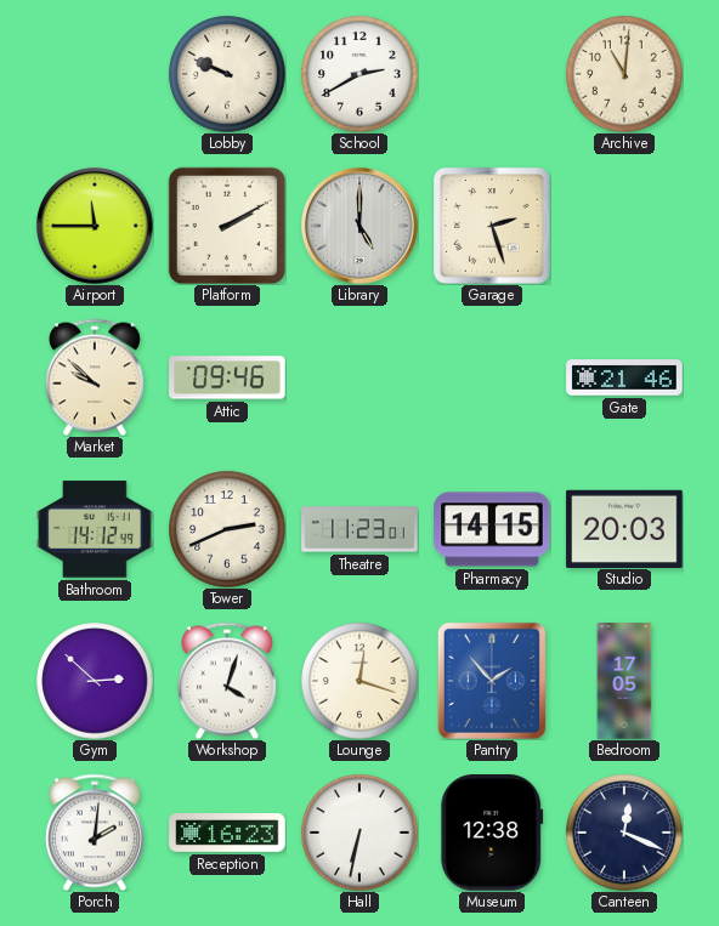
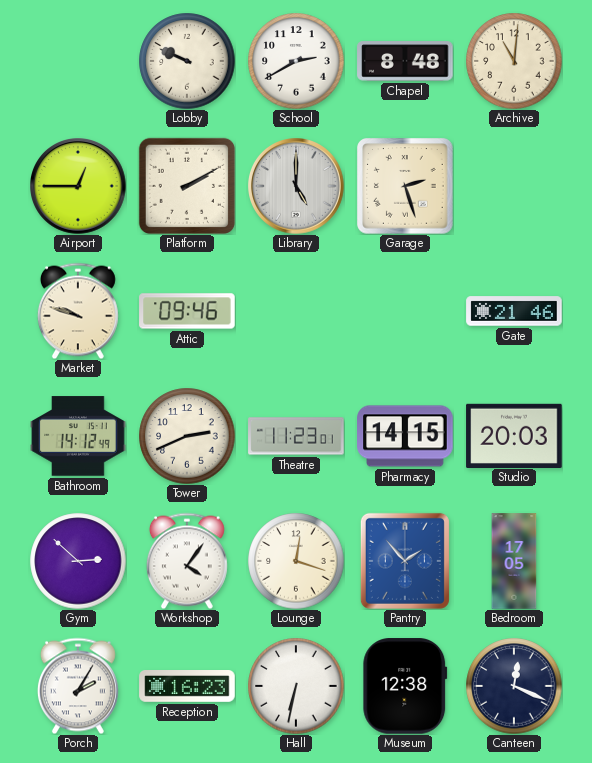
Chapel: none -> 8:48 (405, 61)
Airport: 11:45 -> 12:45 (79, 187)
Market: 9:52 -> 9:48 (78, 311)
Workshop: 4:03 -> 4:06 (187, 561)
Porch: 2:01 -> 2:05 (78, 686)
